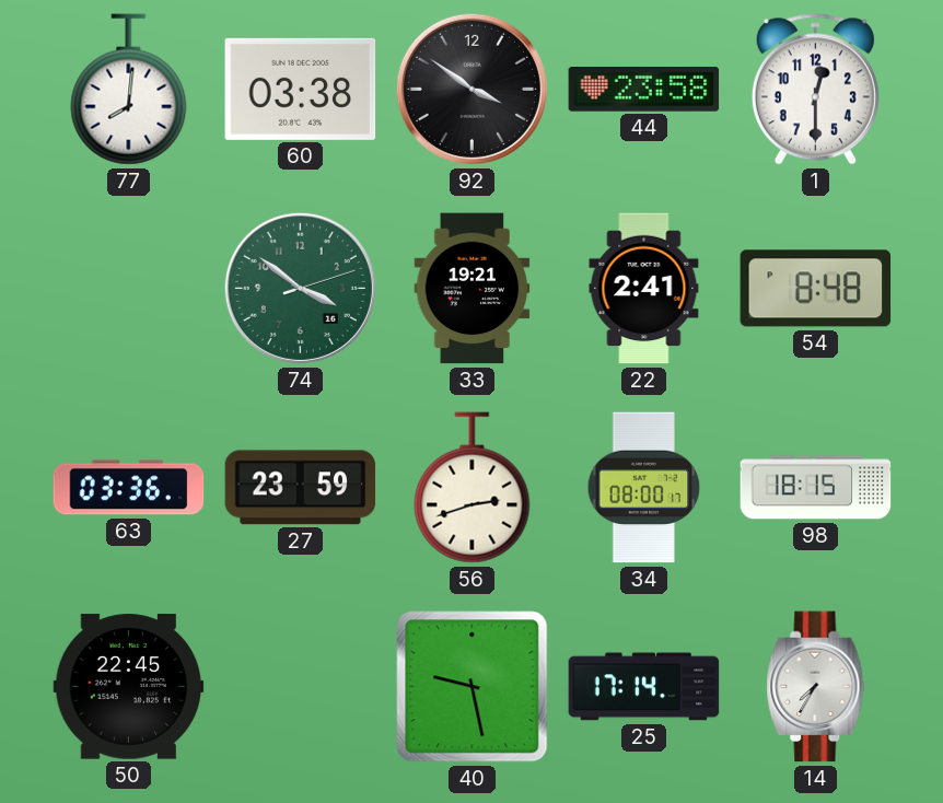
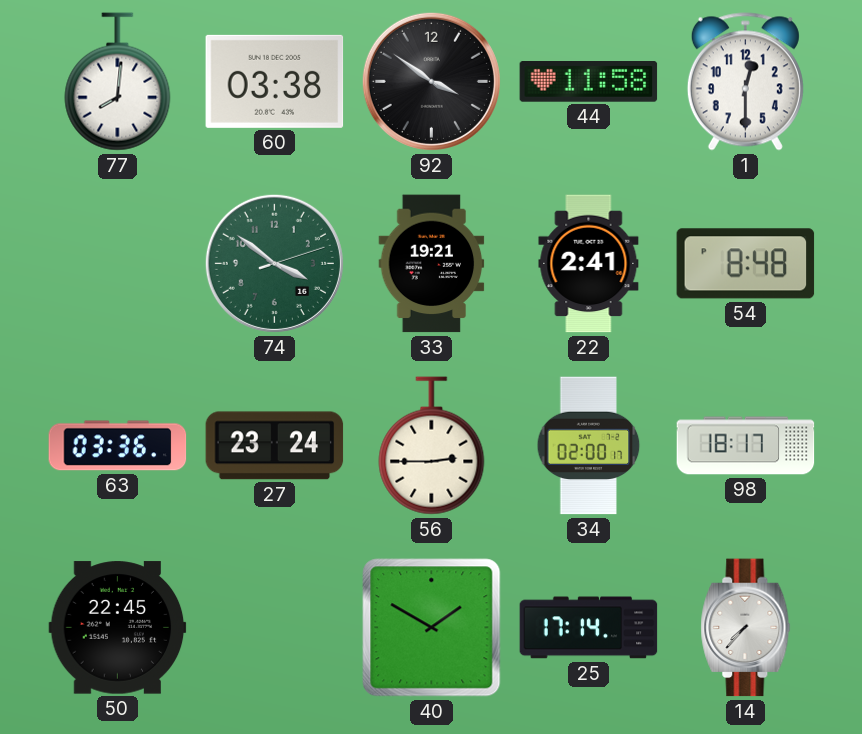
44: 23:58 -> 11:58 (589, 82)
27: 23:59 -> 23:24 (275, 446)
56: 2:42 -> 2:45 (432, 446)
34: 08:00 -> 02:00 (589, 446)
98: 18:15 -> 18:17 (746, 446)
40: 9:28 -> 1:50 (432, 628)
14: 7:35 -> 7:37 (746, 628)
